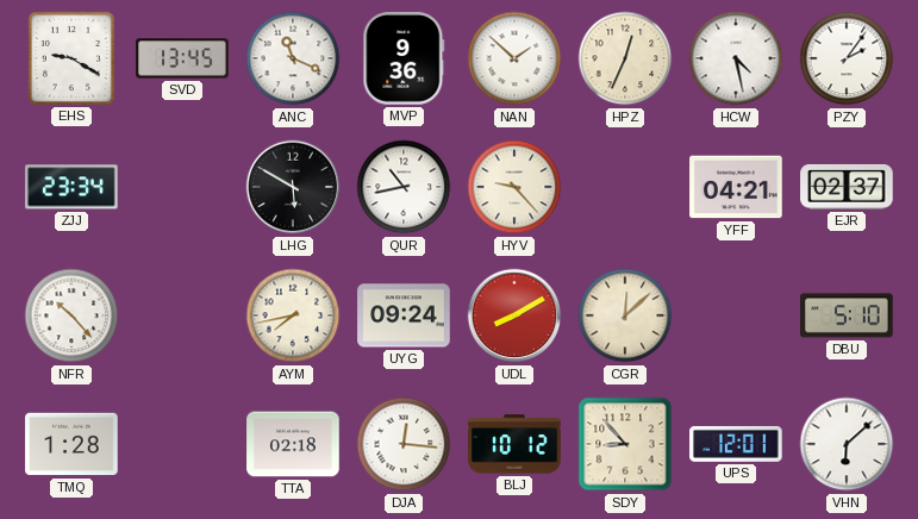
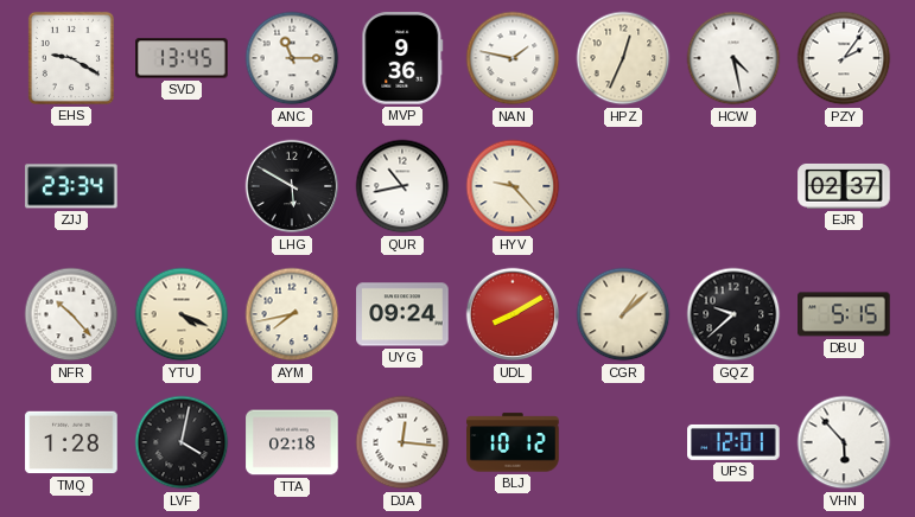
ANC: 11:19 -> 11:15 (292, 58)
NAN: 1:52 -> 1:47 (513, 58)
YFF: 04:21 -> none (736, 187)
YTU: none -> 4:19 (182, 314)
CGR: 12:08 -> 1:08 (623, 314)
GQZ: none -> 9:38 (733, 314)
DBU: 5:10 -> 5:15 (844, 314)
LVF: none -> 4:02 (182, 442)
SDY: 8:53 -> none (625, 444)
VHN: 6:08 -> 5:53 (844, 442)
